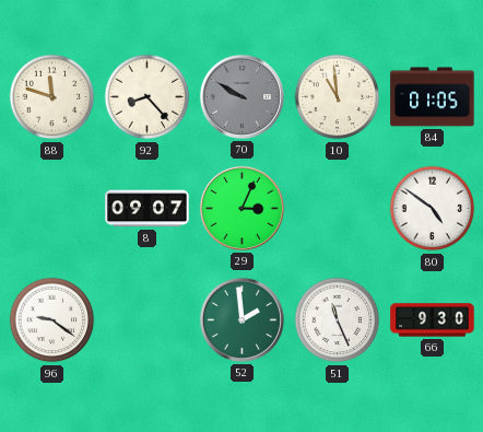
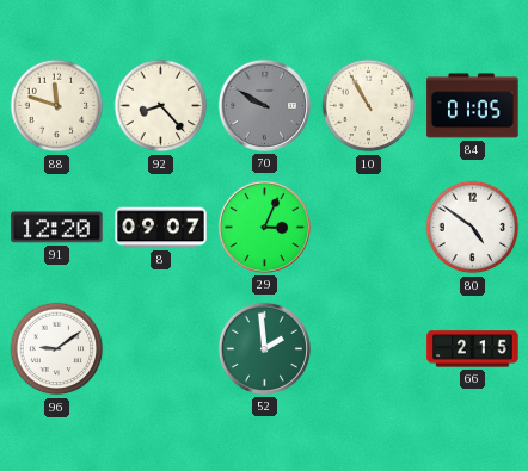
10: 10:59 -> 10:55 (369, 106)
91: none -> 12:20 (57, 228)
96: 9:21 -> 9:09 (57, 349)
51: 11:26 -> none (338, 320)
66: 9:30 -> 2:15 (473, 349)
